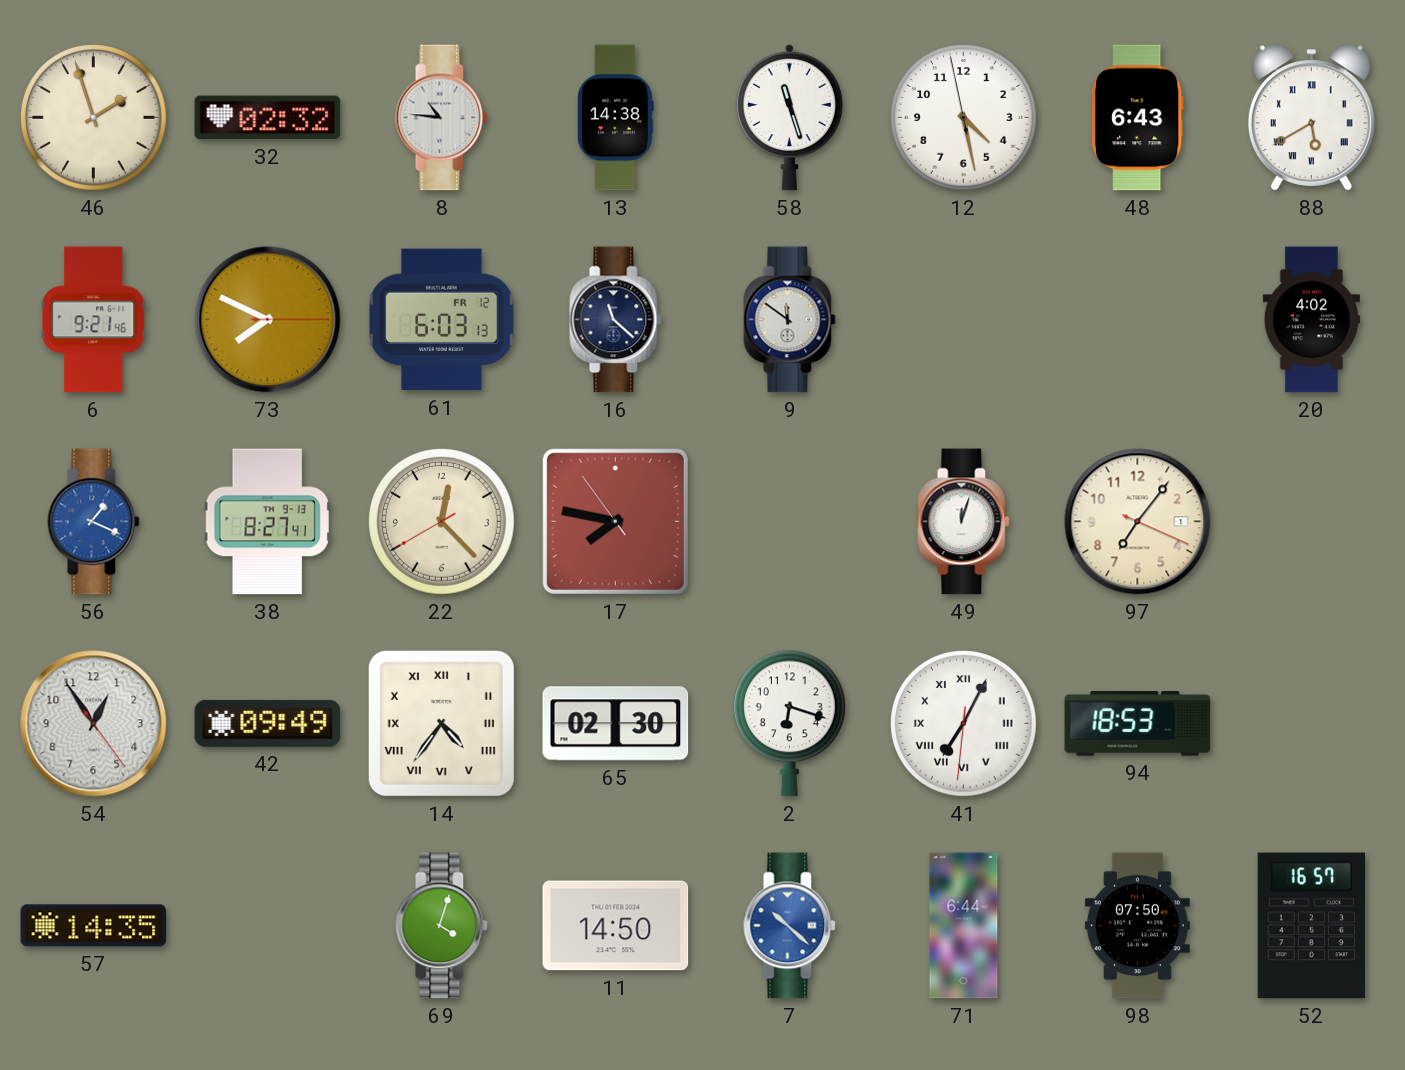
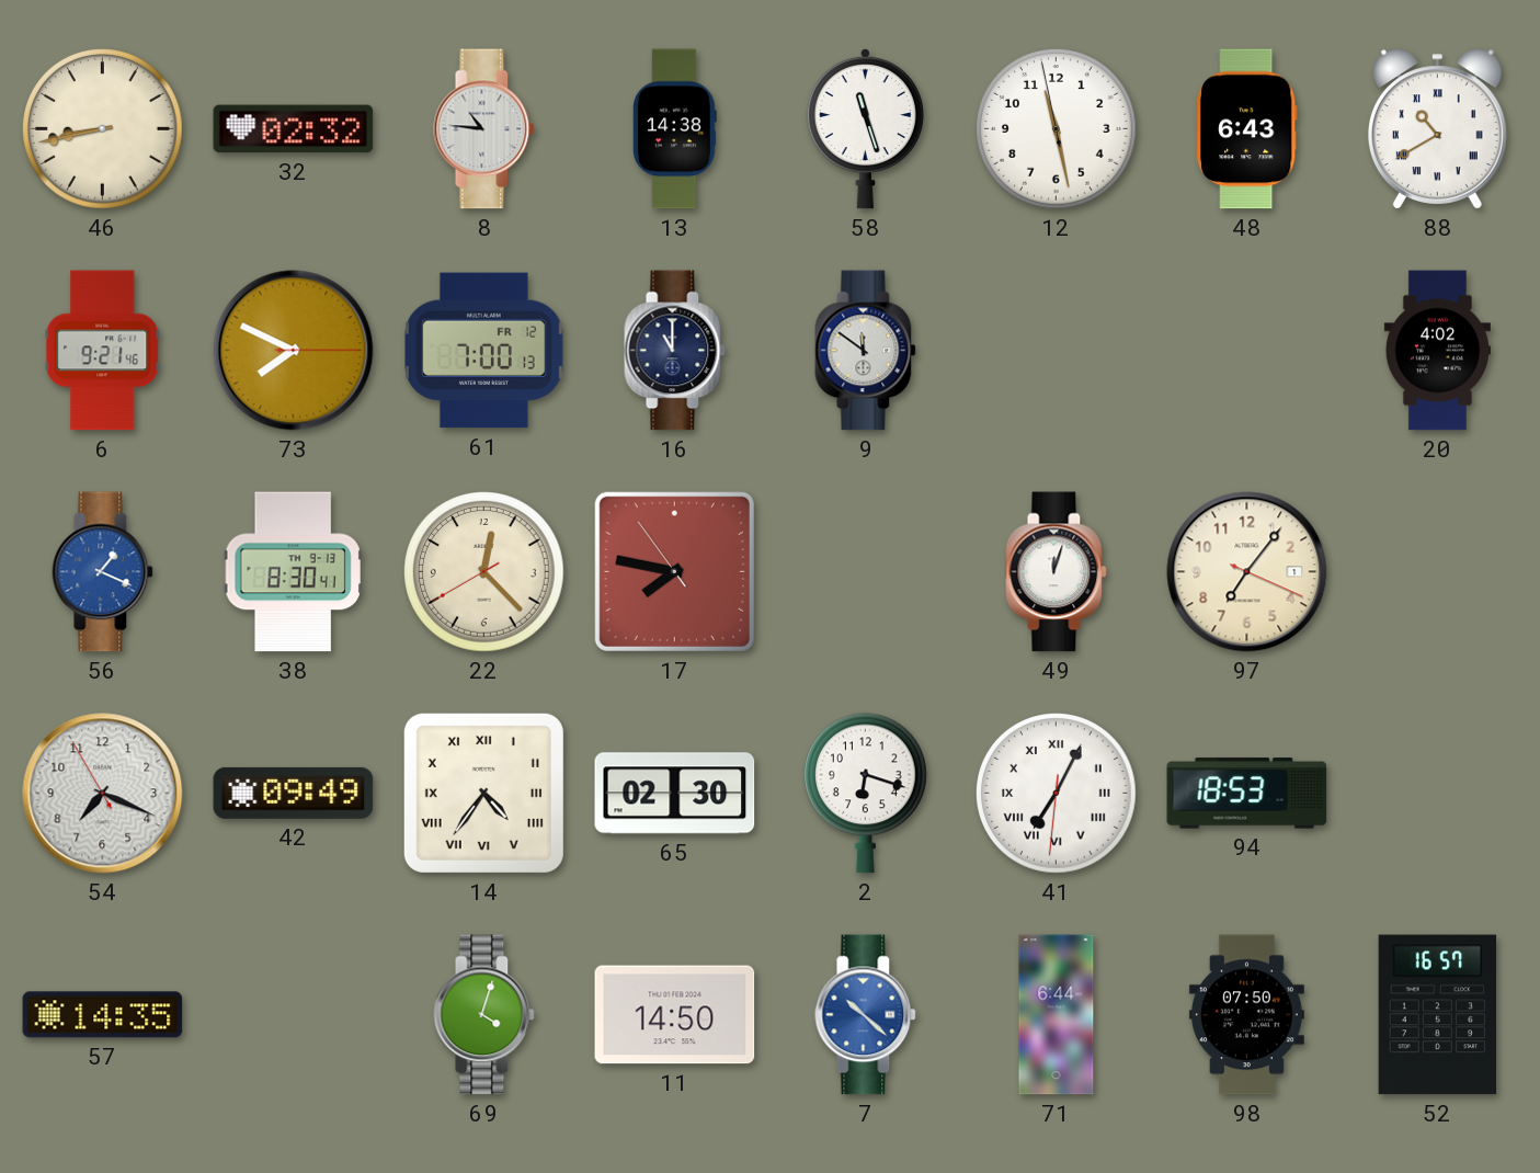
46: 1:57 -> 8:43 (103, 129)
12: 4:27 -> 11:27 (1057, 129)
88: 5:40 -> 10:40 (1437, 129)
61: 6:03 -> 7:00 (483, 351)
16: 11:22 -> 11:00 (675, 351)
38: 8:27 -> 8:30 (293, 572)
54: 12:54 -> 7:18 (103, 794)
